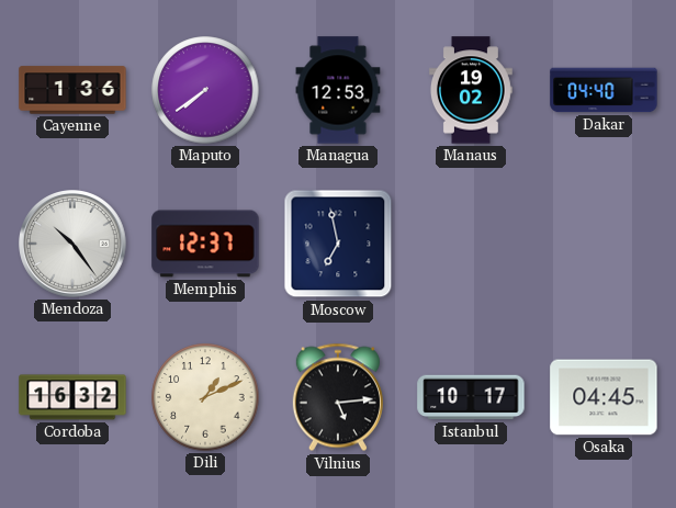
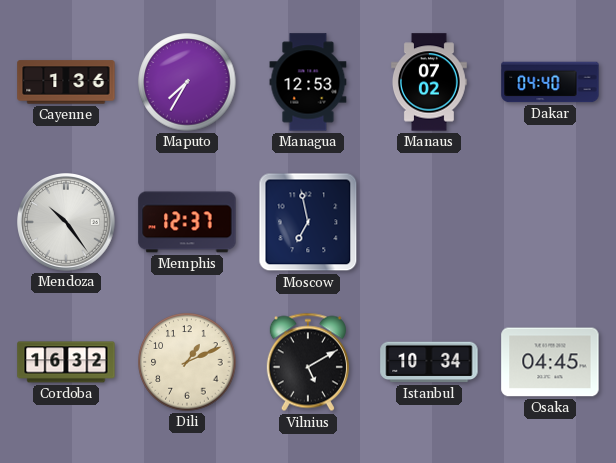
Maputo: 7:39 -> 7:35 (187, 82)
Manaus: 19:02 -> 07:02 (429, 82)
Vilnius: 5:14 -> 5:10 (308, 362)
Istanbul: 10:17 -> 10:34 (429, 362)
